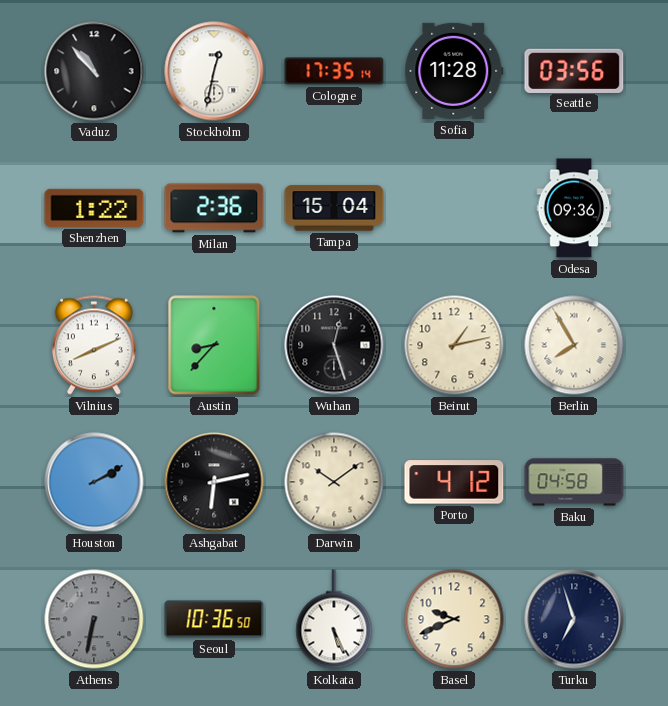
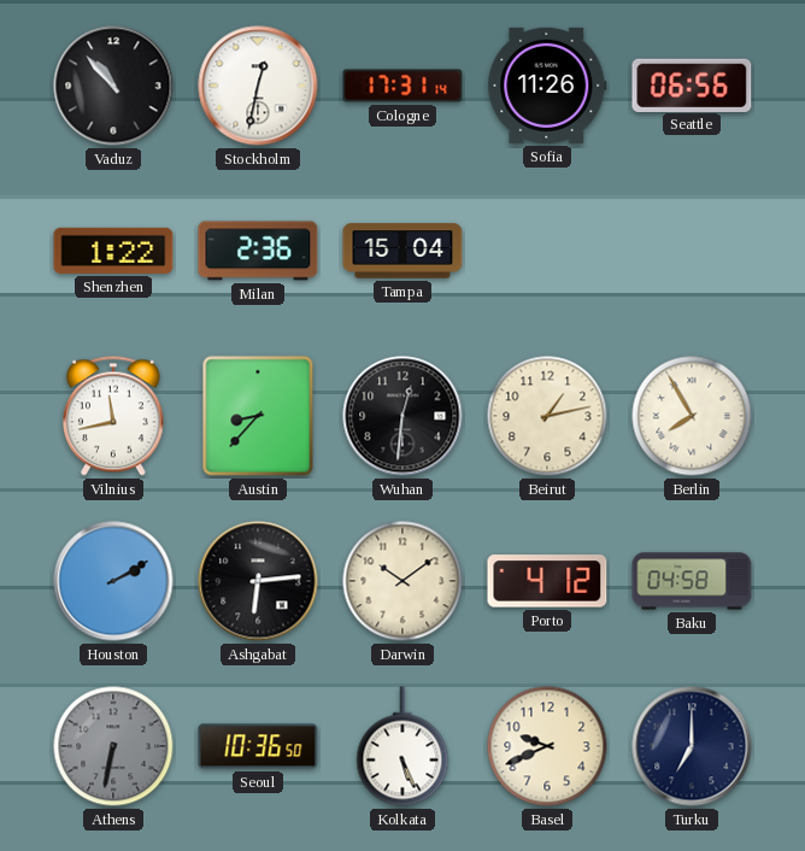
Cologne: 17:35 -> 17:31 (402, 86)
Sofia: 11:28 -> 11:26 (547, 86)
Seattle: 03:56 -> 06:56 (692, 84)
Odesa: 09:36 -> none (574, 208)
Vilnius: 8:11 -> 11:43 (113, 416)
Wuhan: 12:27 -> 12:31 (402, 416)
Ashgabat: 6:13 -> 6:14 (258, 581)
Turku: 6:57 -> 7:00 (692, 746)
